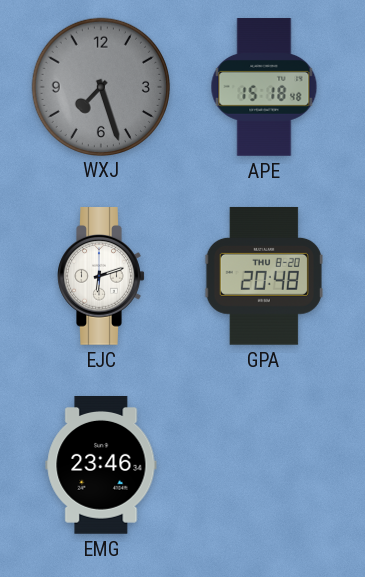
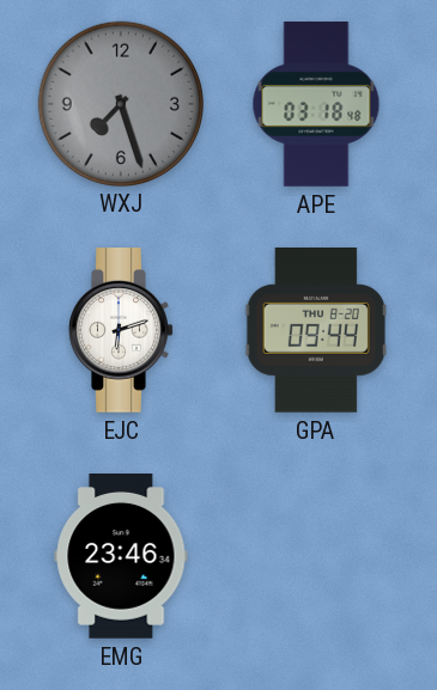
APE: 15:18 -> 03:18 (316, 104)
GPA: 20:48 -> 09:44 (316, 330)
